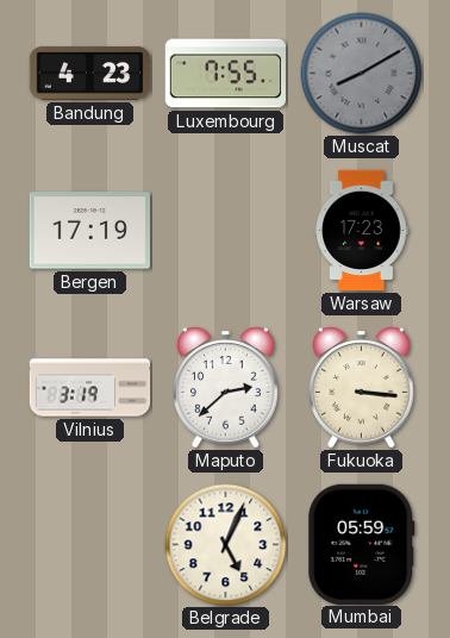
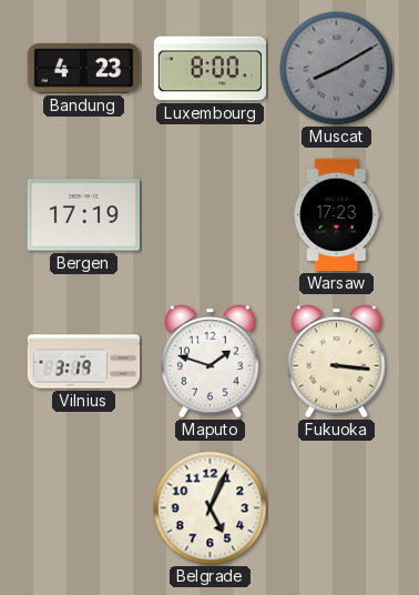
Luxembourg: 7:55 -> 8:00 (211, 69)
Maputo: 2:38 -> 1:48 (211, 362)
Mumbai: 05:59 -> none (362, 544)
